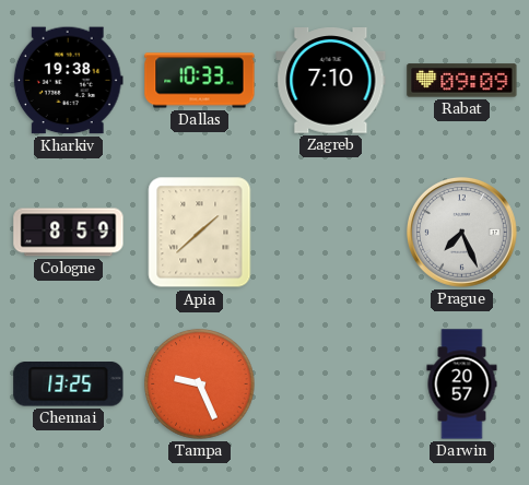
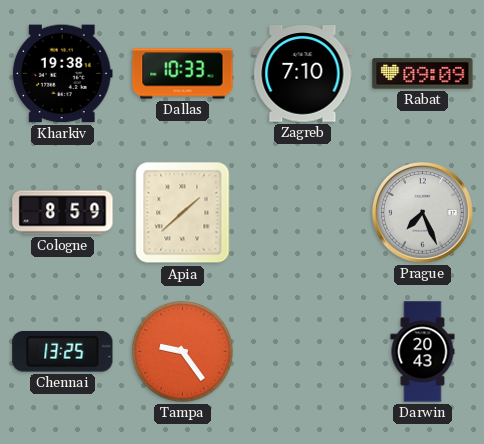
Tampa: 9:26 -> 9:24 (183, 352)
Darwin: 20:57 -> 20:43 (423, 352)
